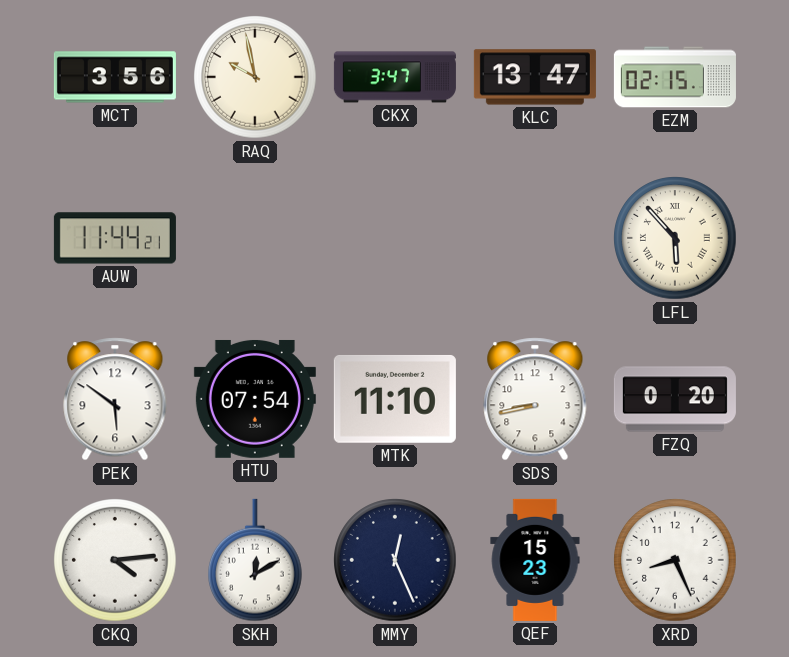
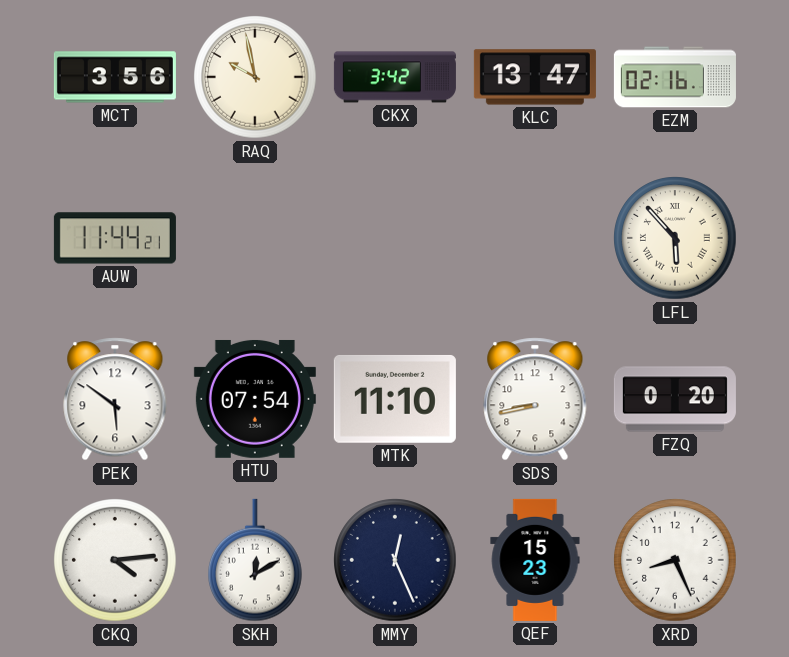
CKX: 3:47 -> 3:42 (395, 77)
EZM: 02:15 -> 02:16 (675, 77)
